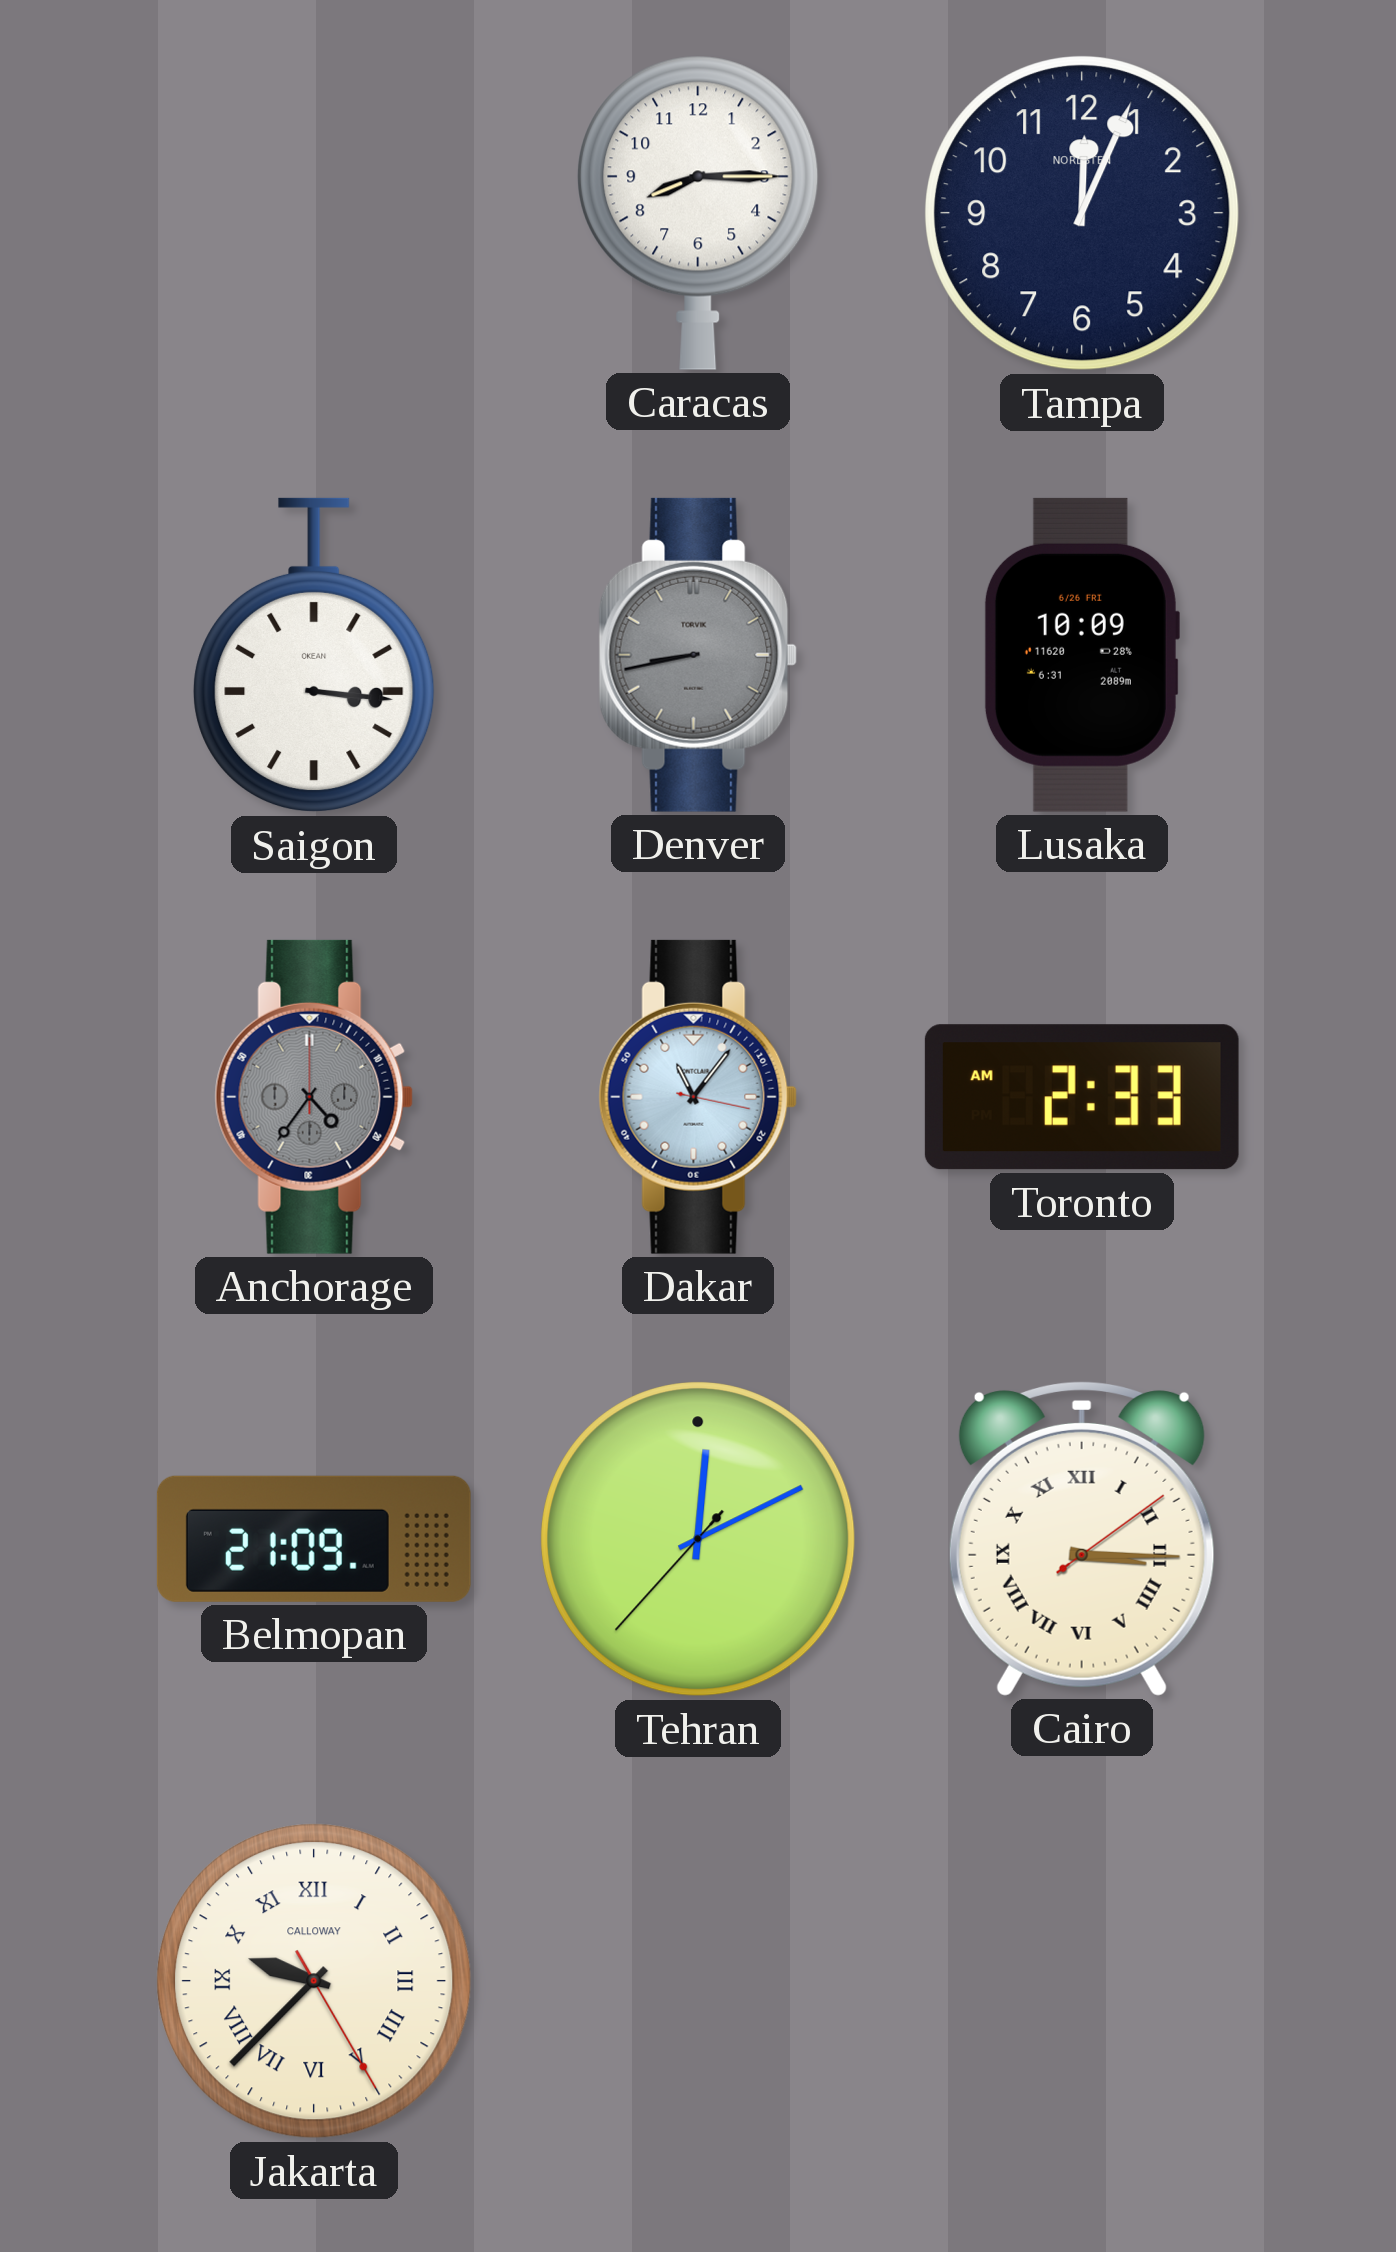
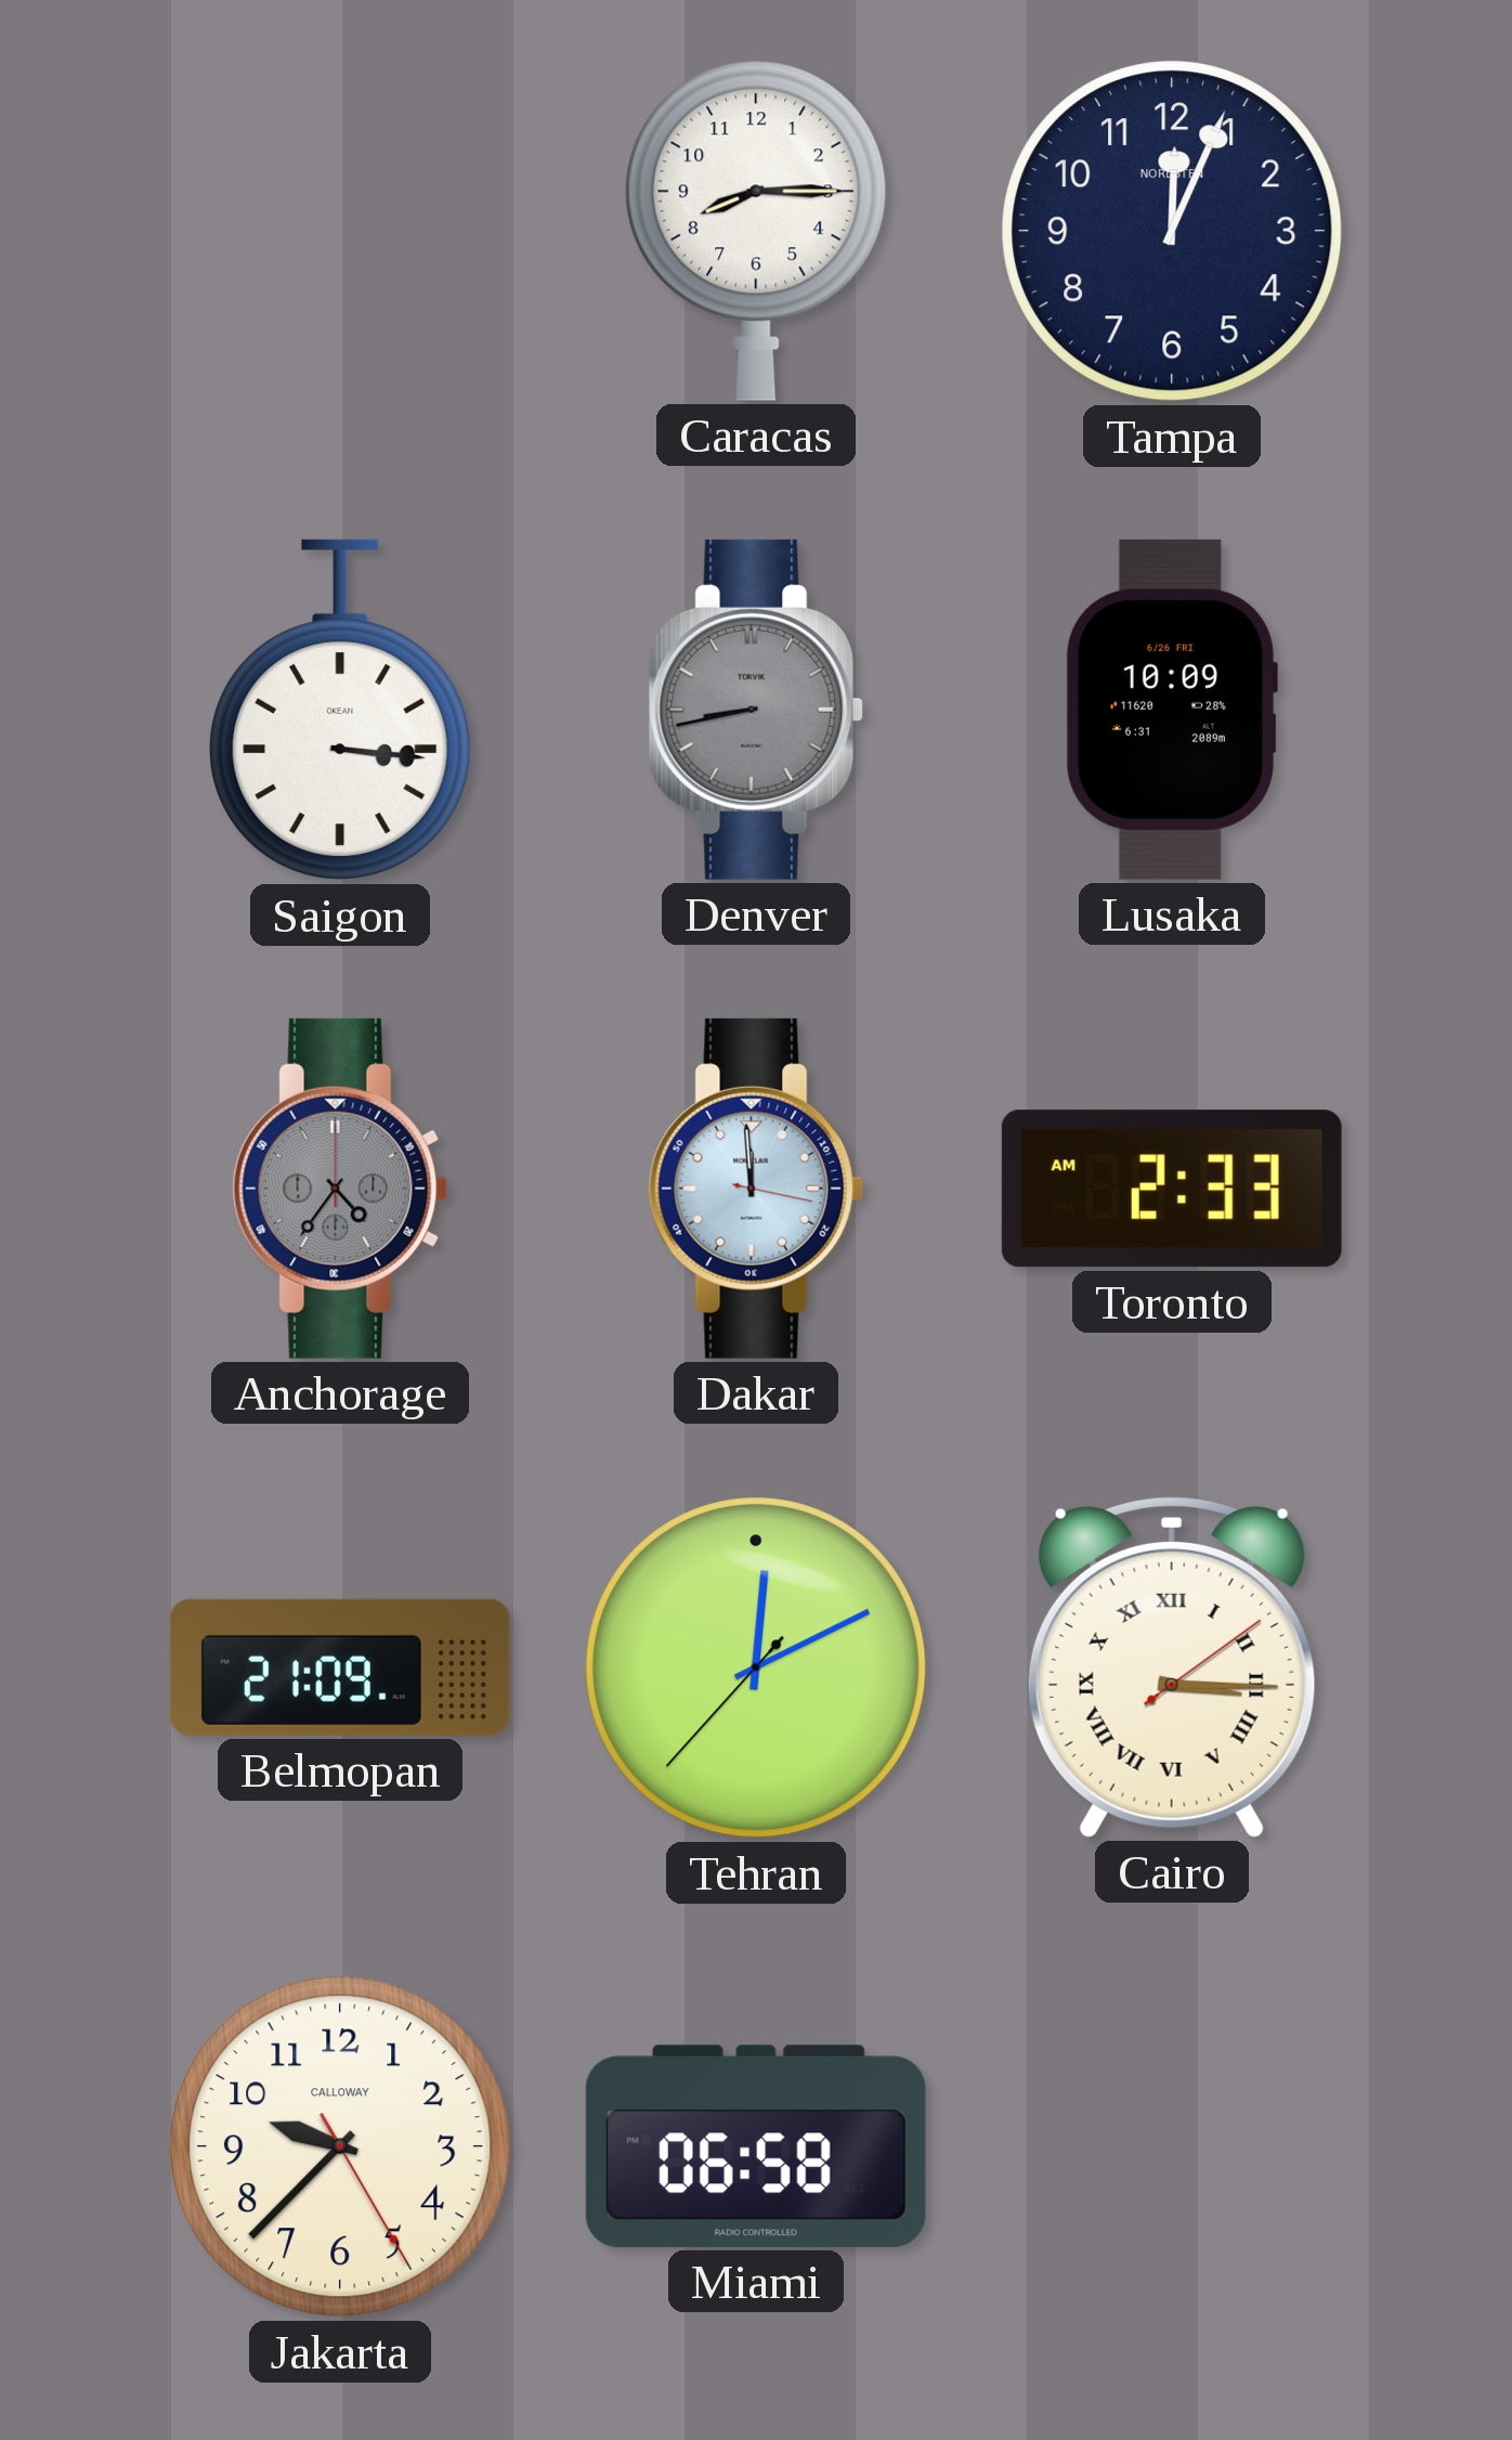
Dakar: 11:06 -> 11:59 (756, 1189)
Jakarta numerals: Roman -> Arabic (340, 2146)
Miami: none -> 06:58 (756, 2146)
